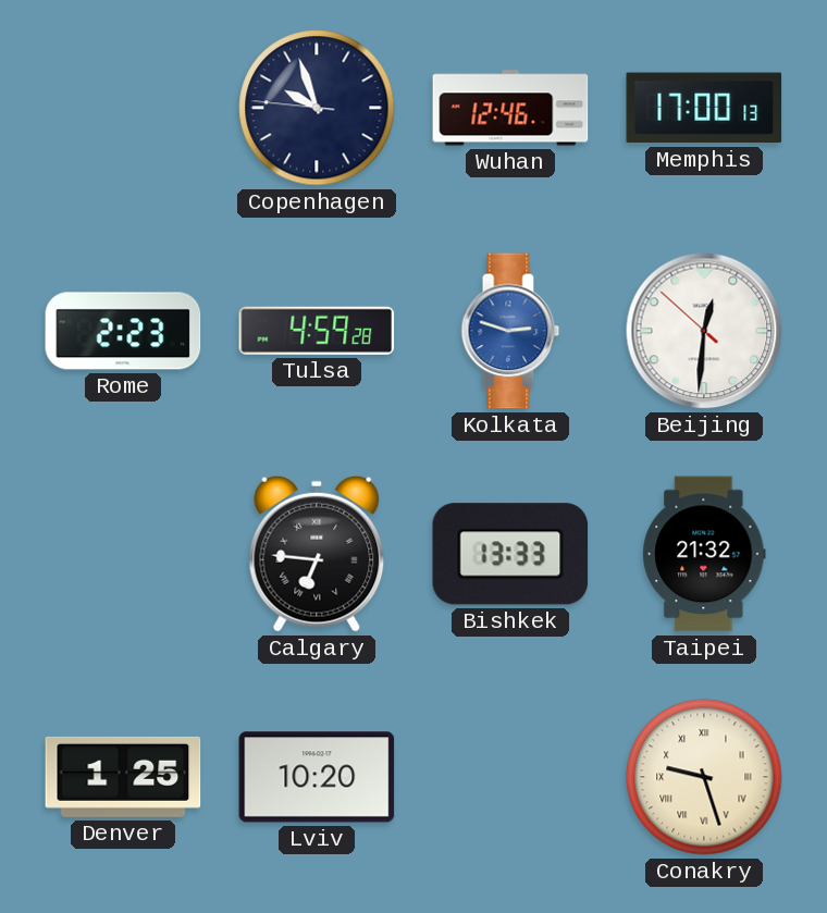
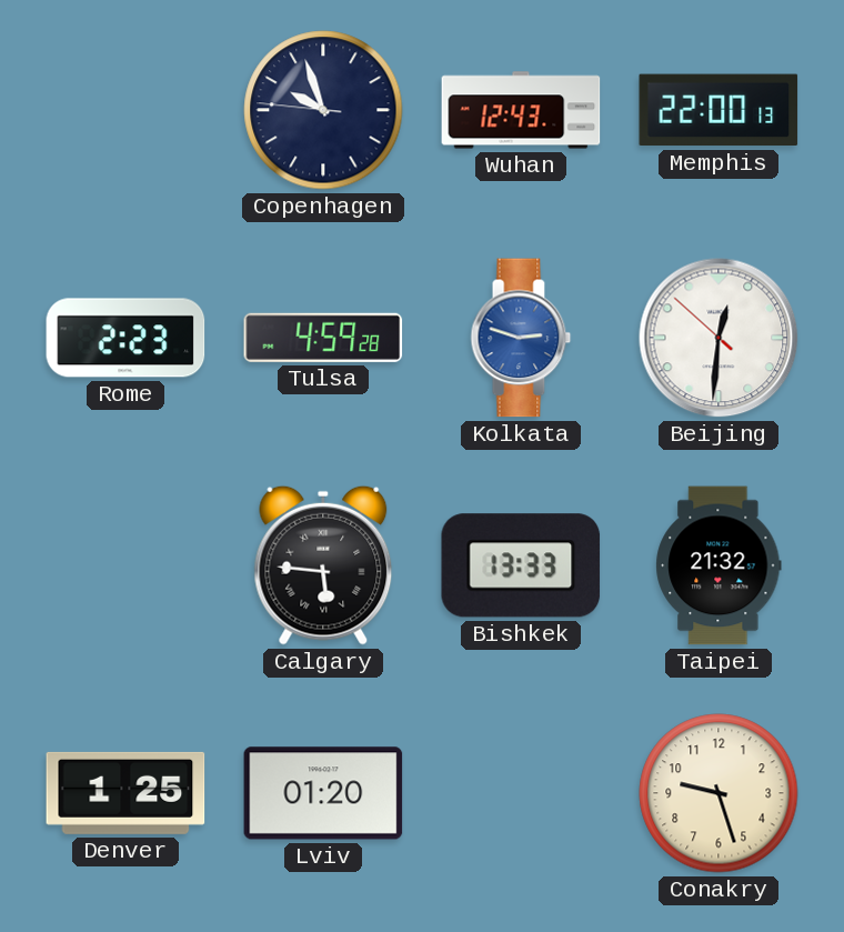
Wuhan: 12:46 -> 12:43 (521, 110)
Memphis: 17:00 -> 22:00 (719, 110)
Calgary: 6:46 -> 5:46 (323, 565)
Lviv: 10:20 -> 01:20 (323, 793)
Conakry numerals: Roman -> Arabic (719, 793)
